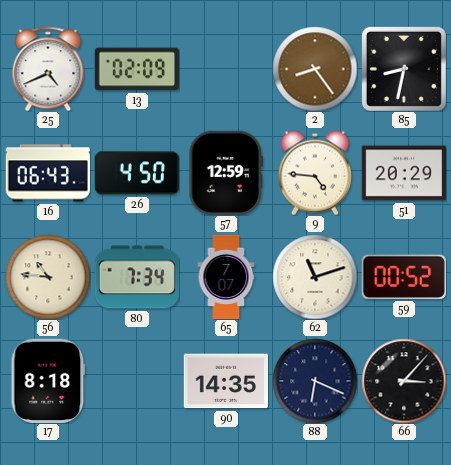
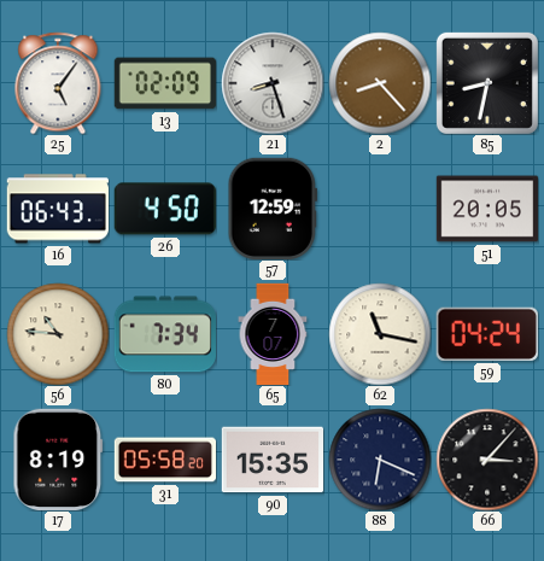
25: 4:41 -> 5:06 (58, 83)
21: none -> 8:27 (273, 83)
2: 8:24 -> 8:23 (380, 83)
9: 4:46 -> none (315, 173)
51: 20:29 -> 20:05 (486, 209)
62: 11:12 -> 11:17 (380, 334)
59: 00:52 -> 04:24 (487, 334)
17: 8:18 -> 8:19 (58, 458)
31: none -> 05:58 (164, 460)
90: 14:35 -> 15:35 (271, 460)
